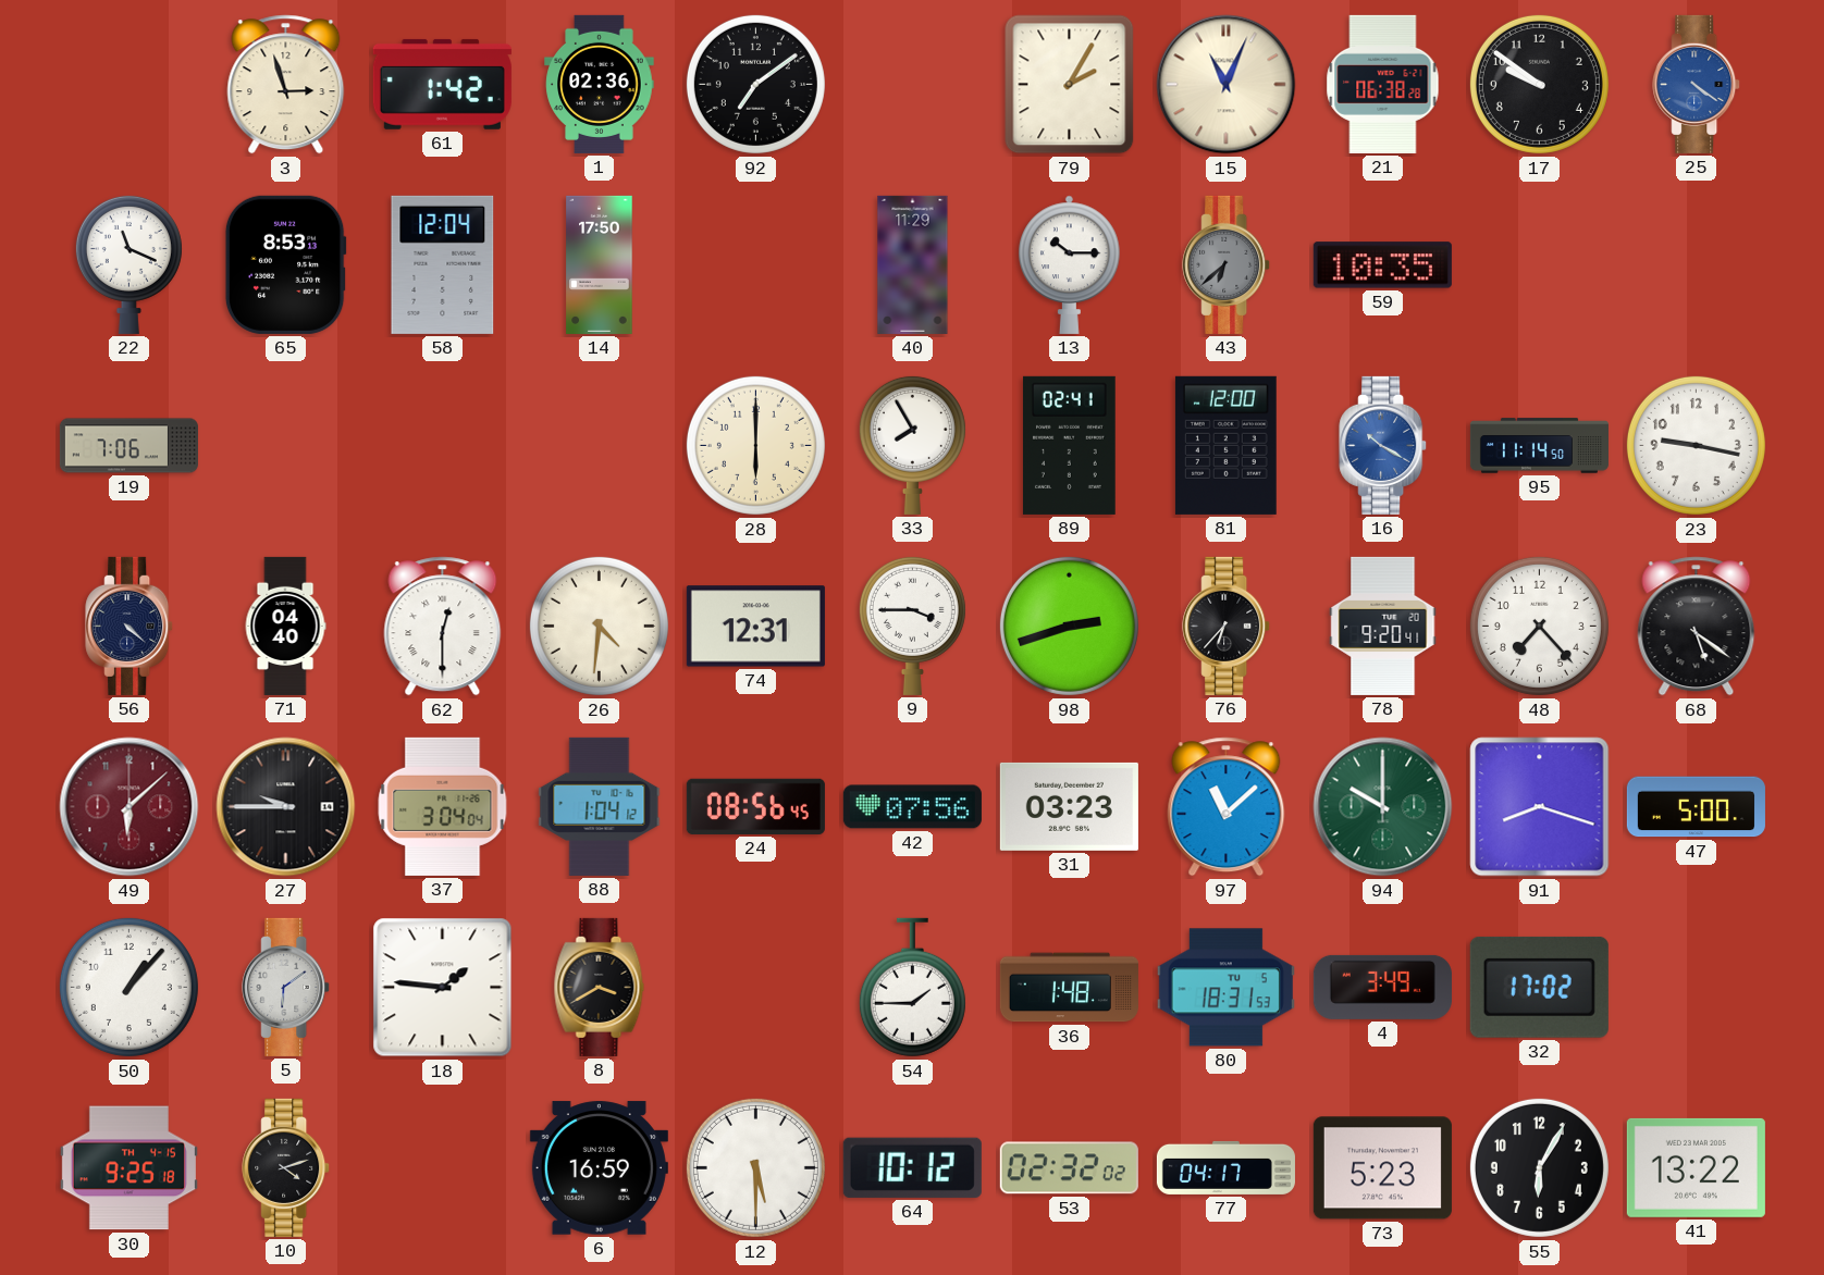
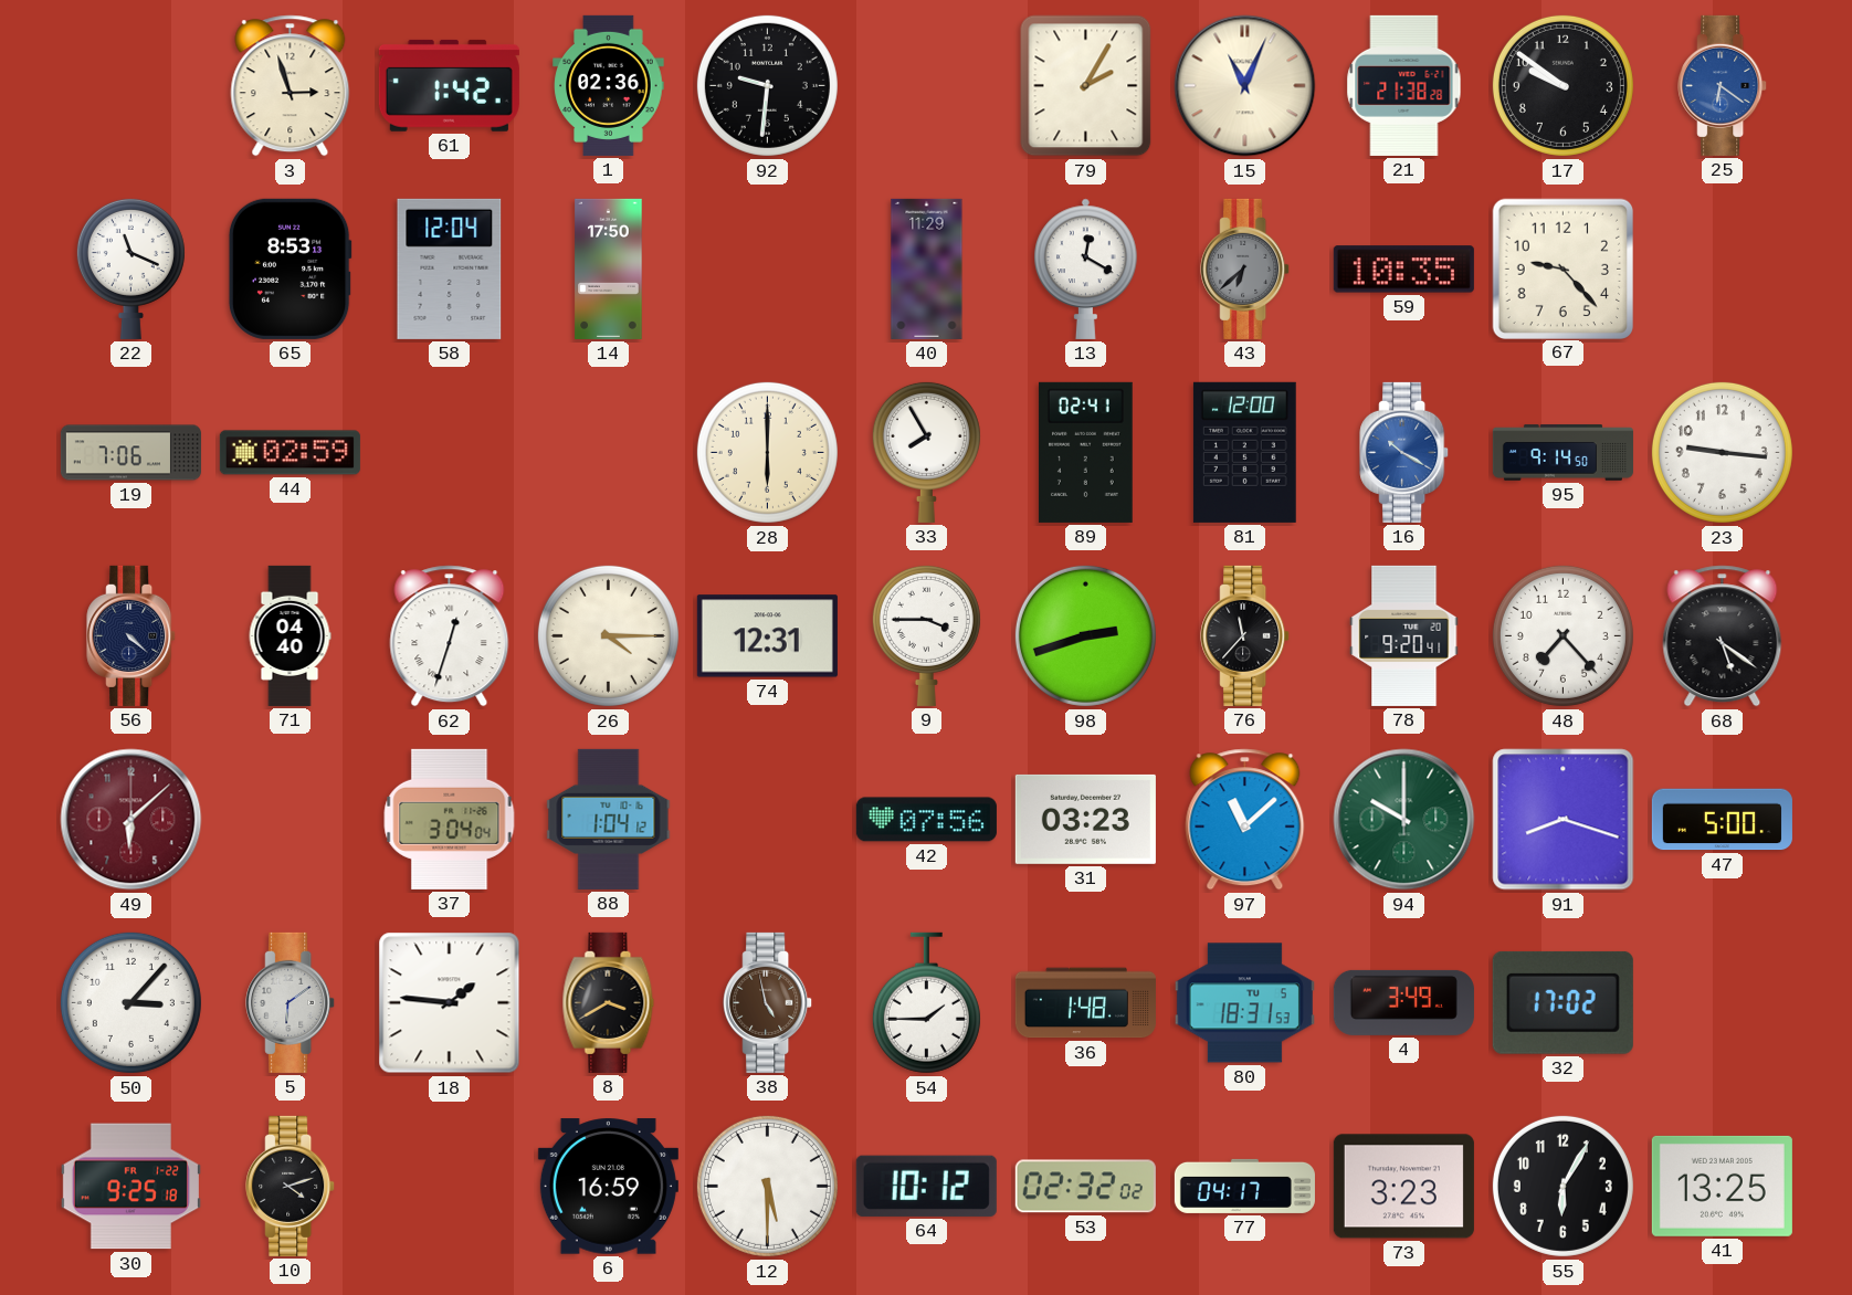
92: 7:09 -> 9:31 (767, 85)
21: 06:38 -> 21:38 (1404, 85)
25: 4:21 -> 6:21 (1723, 85)
13: 10:15 -> 12:20 (1086, 269)
67: none -> 9:23 (1562, 269)
44: none -> 02:59 (290, 453)
95: 11:14 -> 9:14 (1562, 453)
23: 9:17 -> 9:16 (1722, 452)
62: 12:30 -> 12:33 (450, 636)
26: 4:31 -> 4:15 (608, 635)
76: 6:37 -> 11:37 (1245, 635)
27: 9:45 -> none (286, 807)
24: 08:56 -> none (755, 806)
50: 1:07 -> 3:07 (130, 1002)
38: none -> 4:58 (768, 1002)
30 date: TH 4-15 -> FR 1-22 (130, 1187)
73: 5:23 -> 3:23 (1403, 1187)
41: 13:22 -> 13:25 (1722, 1186)
